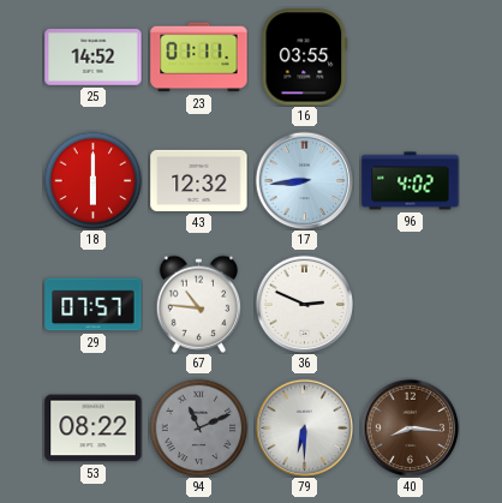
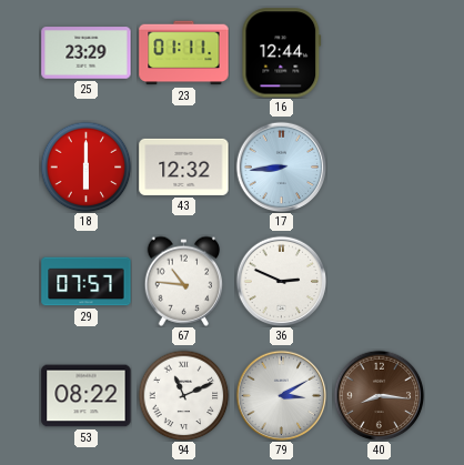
25: 14:52 -> 23:29 (87, 53)
16: 03:55 -> 12:44 (282, 53)
96: 4:02 -> none (411, 181)
94 dial: grey -> white (183, 395)
79: 6:30 -> 3:10 (281, 395)
